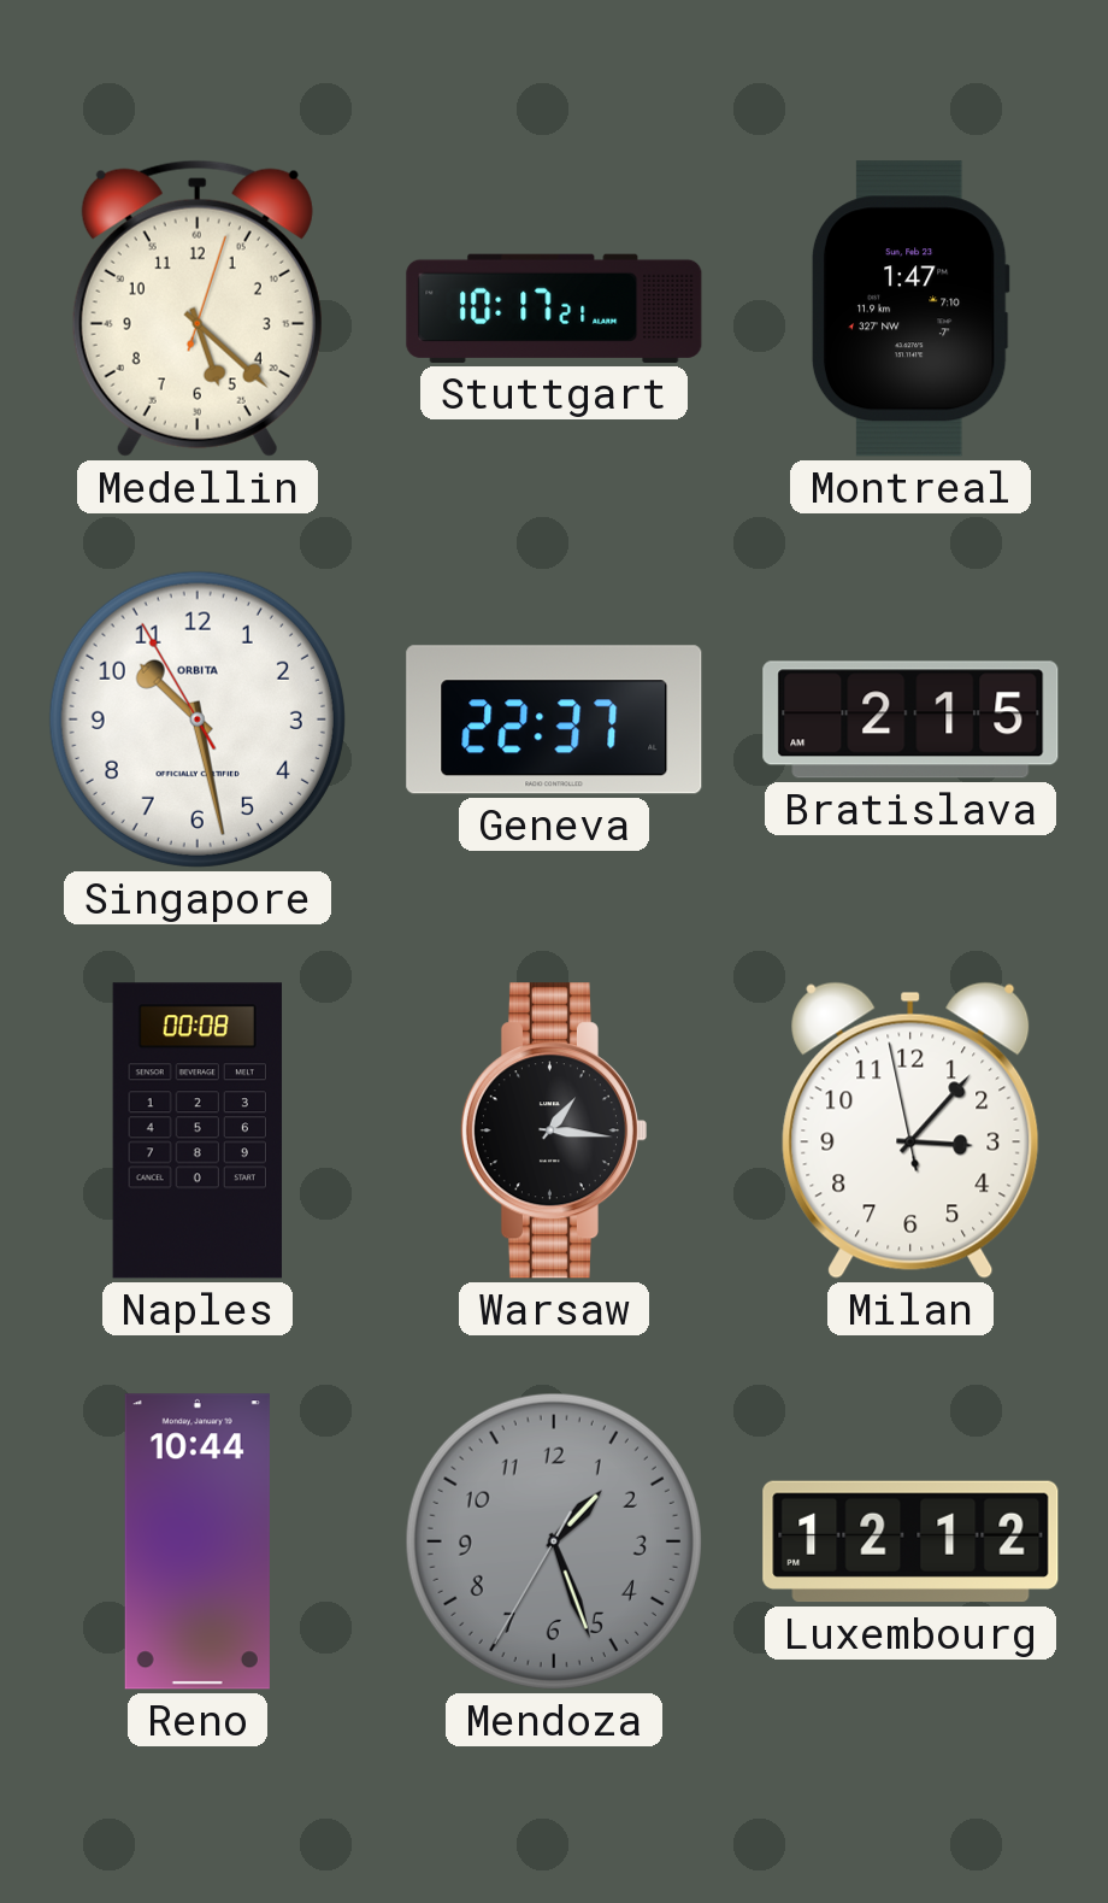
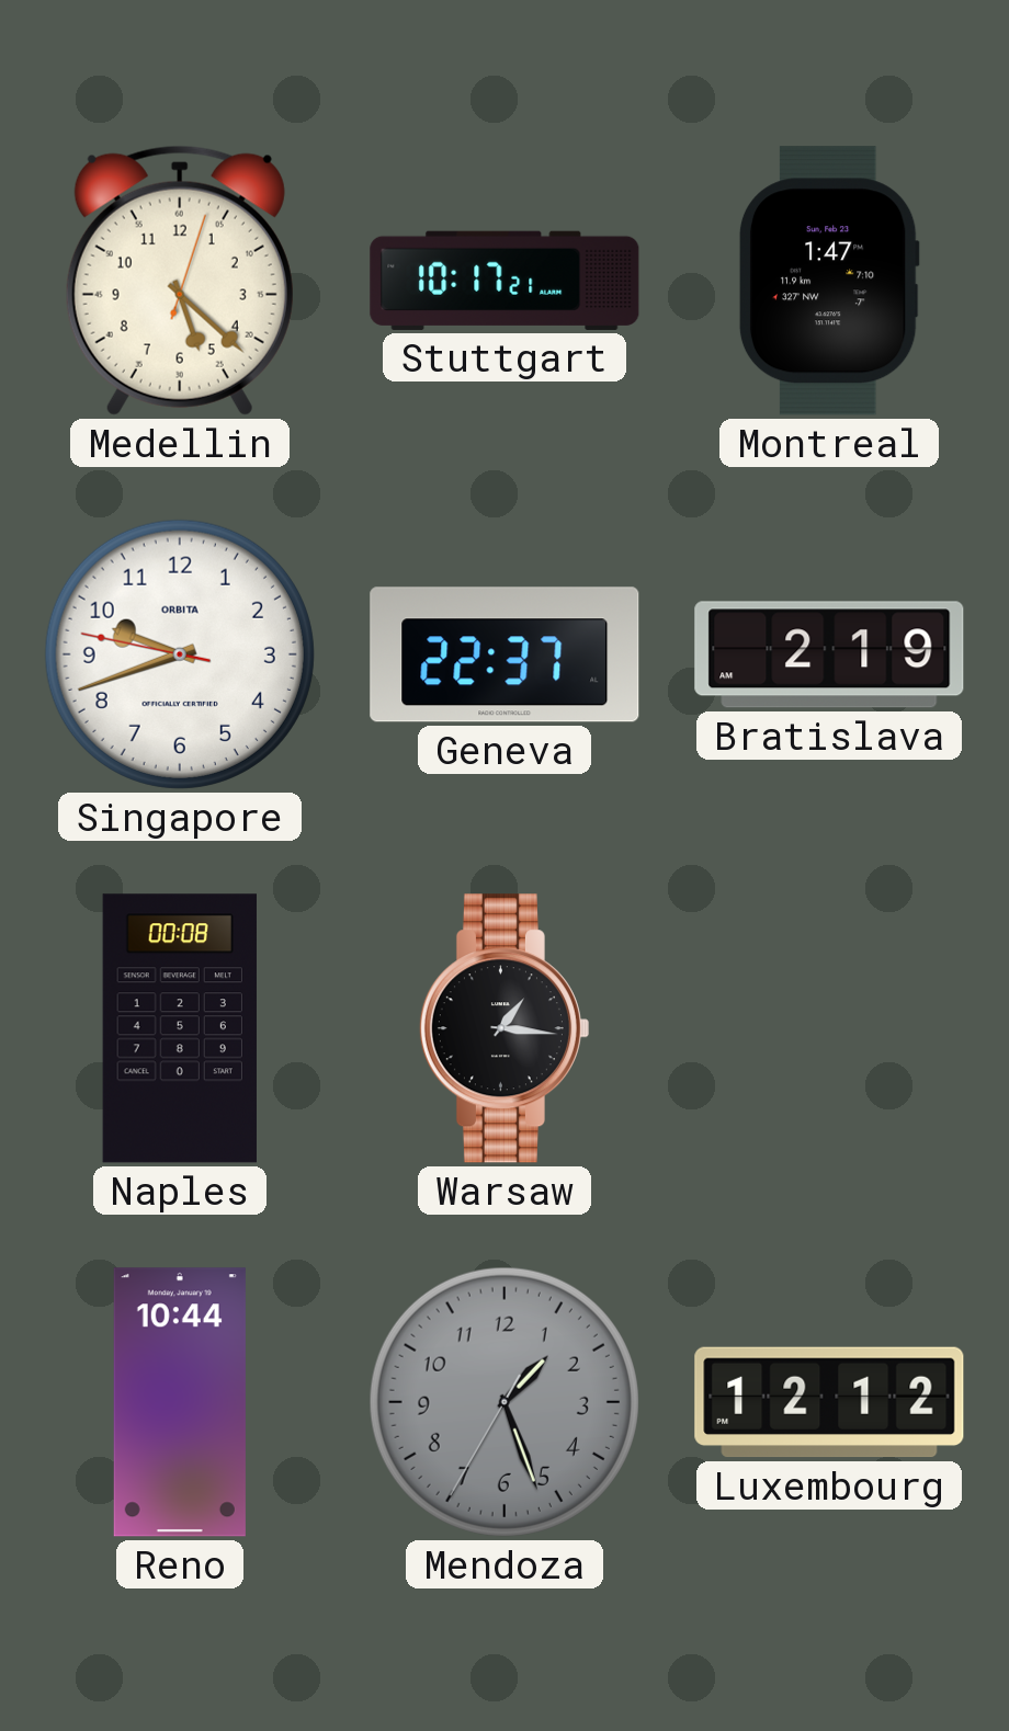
Singapore: 10:27 -> 9:41 (180, 654)
Bratislava: 2:15 -> 2:19 (829, 654)
Milan: 3:06 -> none (910, 1130)
